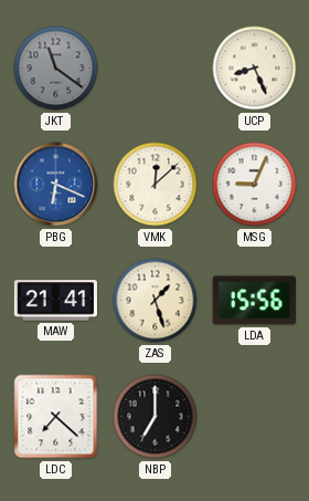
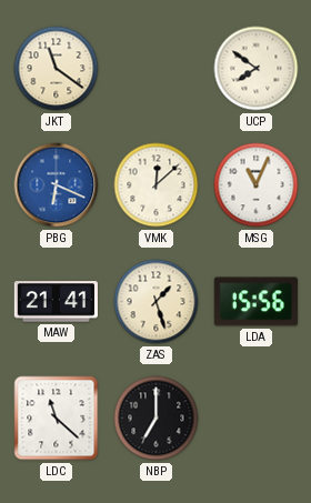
JKT dial: grey -> cream (57, 69)
UCP: 8:26 -> 7:51 (257, 69)
MSG: 9:04 -> 11:04 (257, 185)
LDC: 7:22 -> 11:22 (57, 419)
